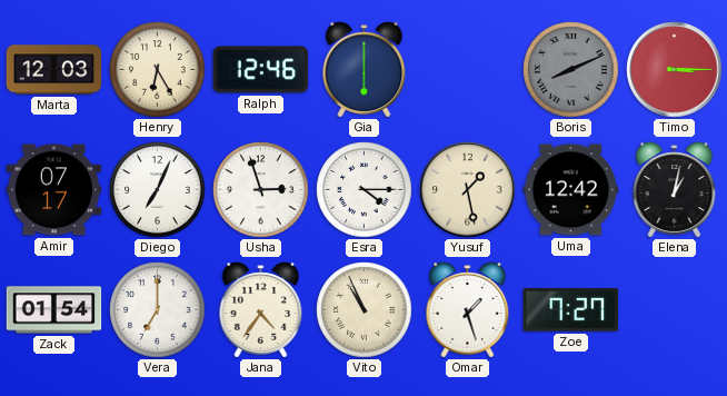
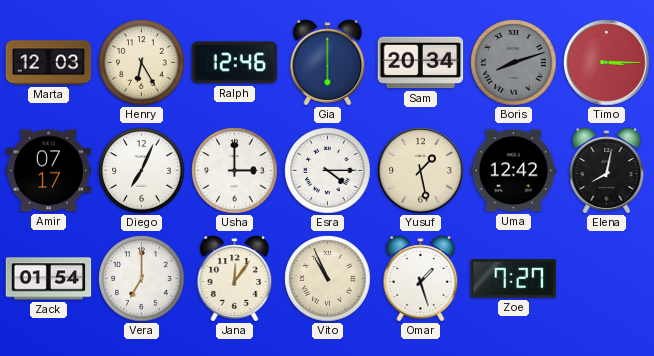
Sam: none -> 20:34 (421, 63)
Boris: 8:11 -> 8:12 (514, 63)
Usha: 2:57 -> 3:00 (235, 171)
Elena: 1:02 -> 8:02 (607, 171)
Jana: 4:36 -> 12:06 (235, 279)
